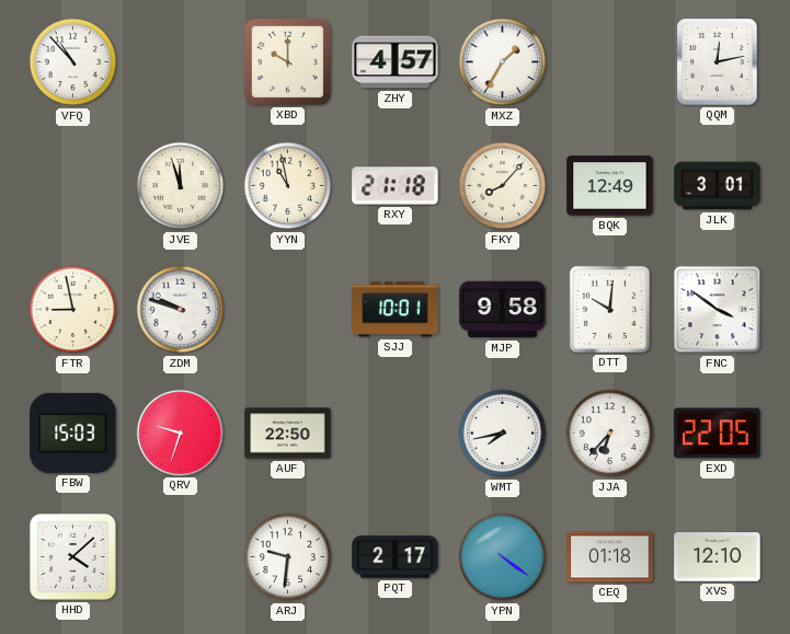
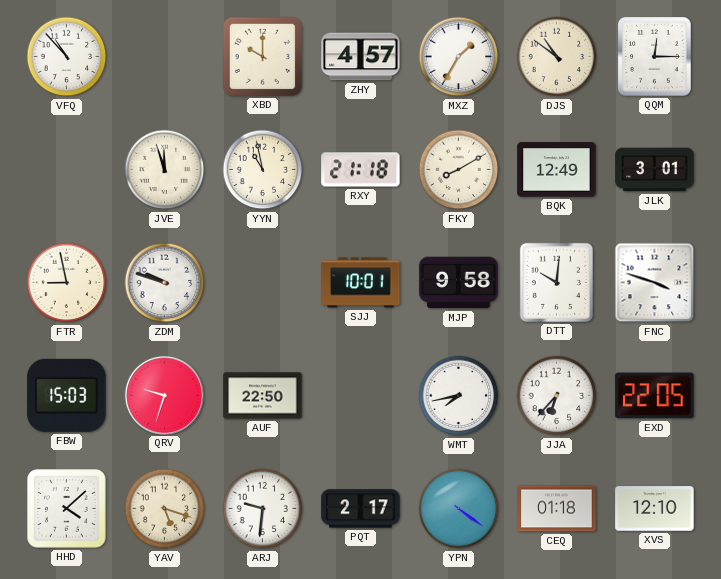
DJS: none -> 10:51 (557, 57)
QQM: 12:13 -> 12:15 (655, 57)
FKY: 8:07 -> 8:10 (459, 170)
FNC: 3:51 -> 3:48 (655, 283)
YAV: none -> 5:18 (165, 509)
